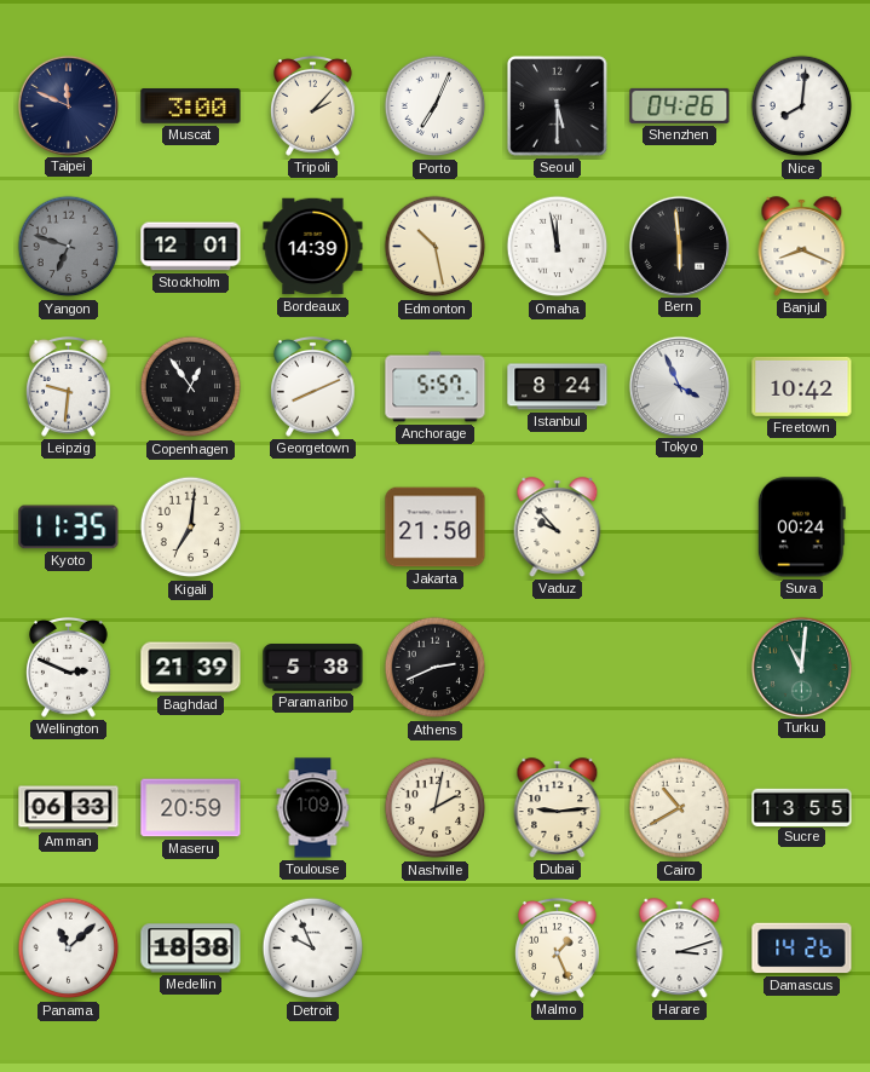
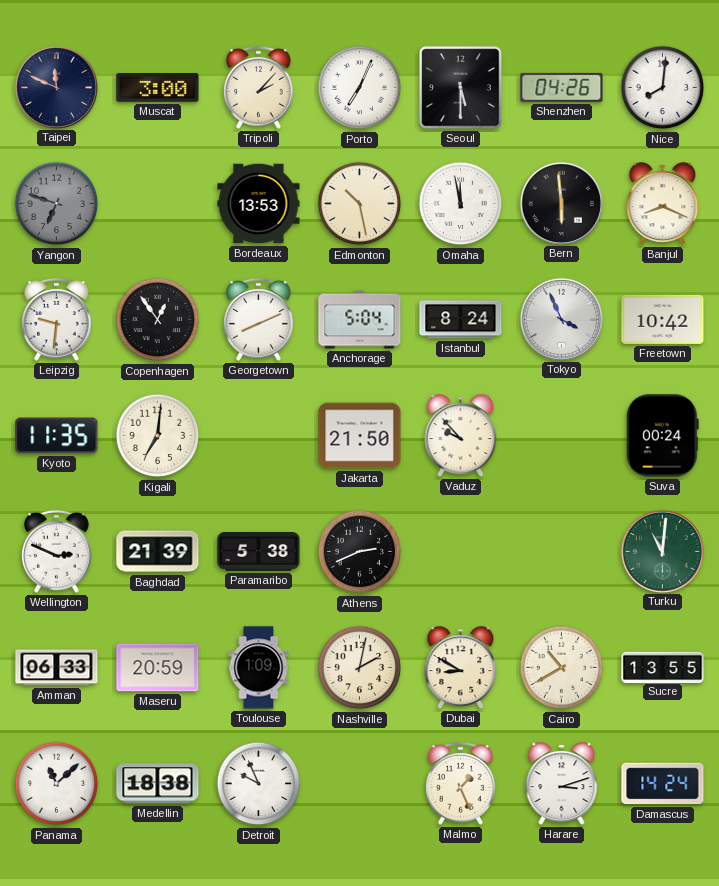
Stockholm: 12:01 -> none (191, 247)
Bordeaux: 14:39 -> 13:53 (259, 204)
Anchorage: 5:57 -> 5:04 (360, 320)
Dubai: 9:14 -> 8:50 (461, 668)
Damascus: 14:26 -> 14:24 (663, 784)
